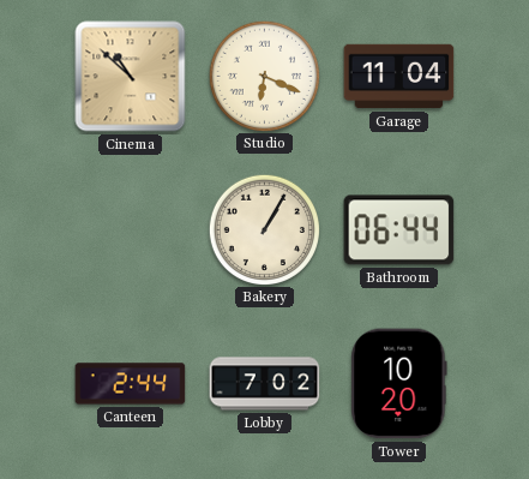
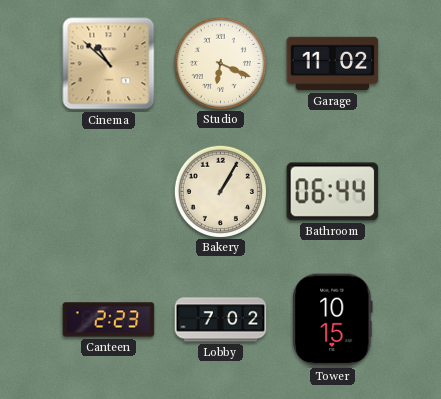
Garage: 11:04 -> 11:02 (333, 64)
Canteen: 2:44 -> 2:23 (109, 320)
Tower: 10:20 -> 10:15 (333, 320)
